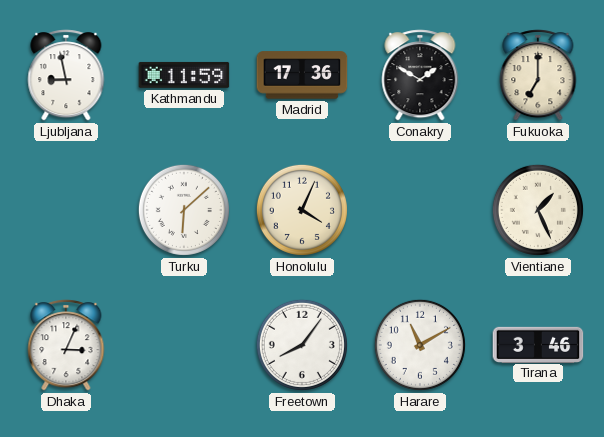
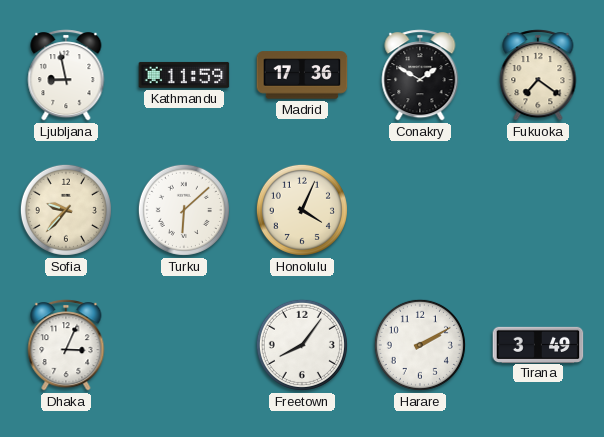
Fukuoka: 7:00 -> 7:21 (538, 75)
Sofia: none -> 9:37 (66, 210)
Vientiane: 1:26 -> none (538, 210)
Harare: 11:10 -> 2:10 (420, 345)
Tirana: 3:46 -> 3:49 (538, 344)
